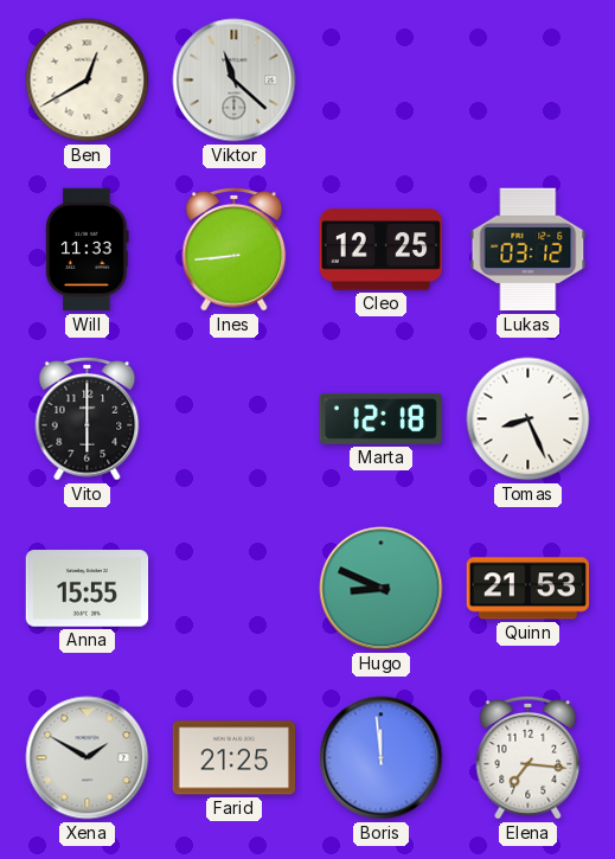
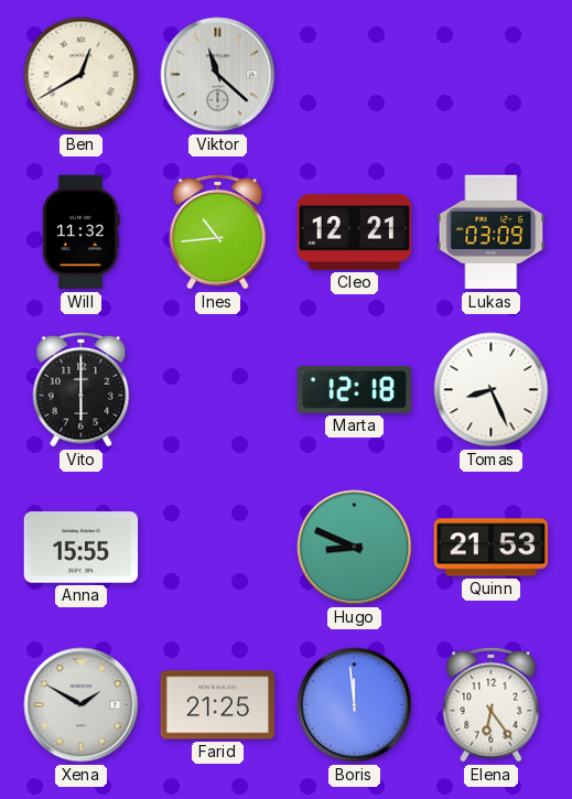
Will: 11:33 -> 11:32 (82, 233)
Ines: 8:44 -> 10:44 (218, 231)
Cleo: 12:25 -> 12:21 (355, 233)
Lukas: 03:12 -> 03:09 (492, 233)
Elena: 7:16 -> 6:24 (492, 704)
